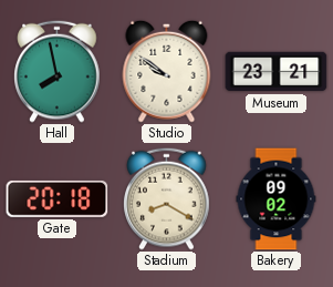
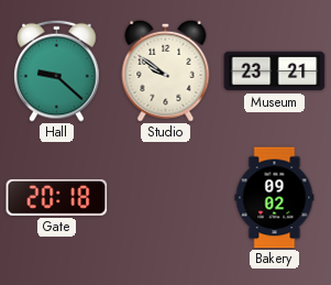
Hall: 7:58 -> 9:22 (57, 70)
Stadium: 8:20 -> none (167, 198)
